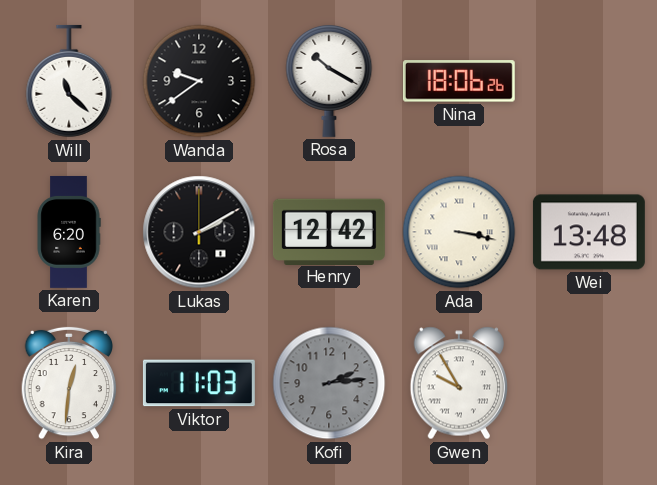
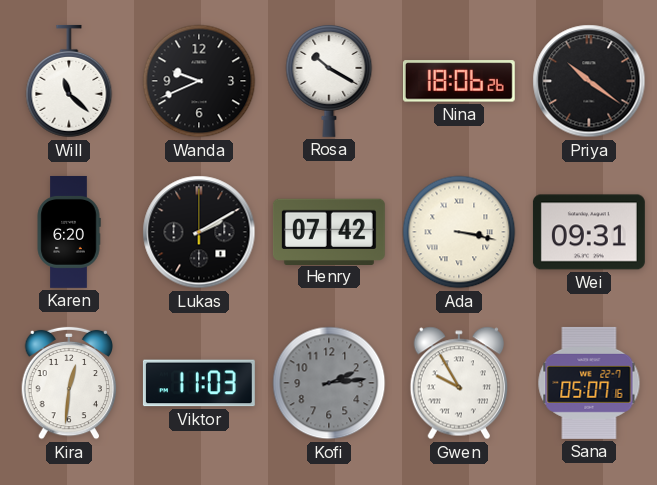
Wanda: 9:39 -> 9:41 (199, 81)
Priya: none -> 10:21 (589, 81)
Henry: 12:42 -> 07:42 (329, 231)
Wei: 13:48 -> 09:31 (589, 232)
Sana: none -> 05:07 (589, 383)
